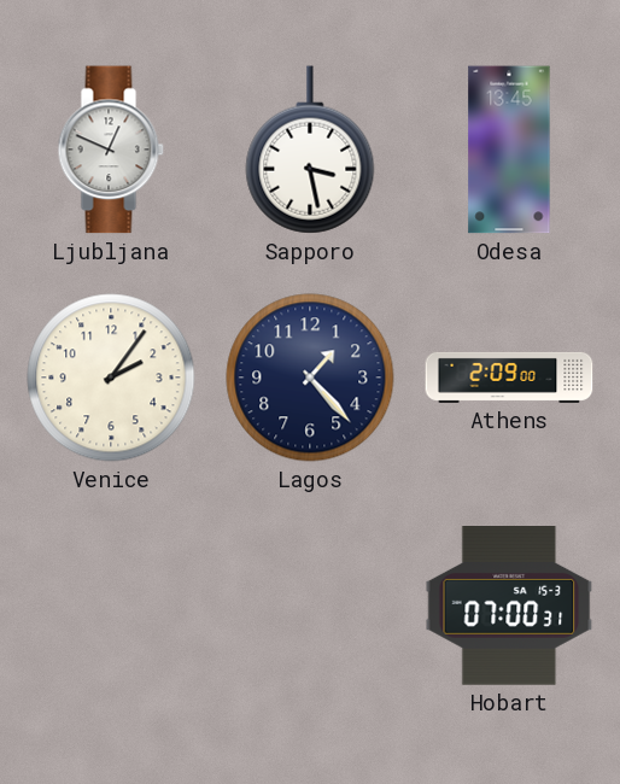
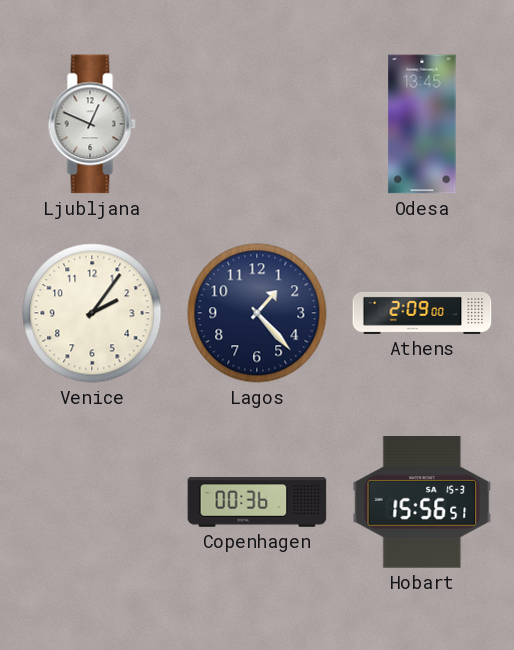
Sapporo: 3:28 -> none (310, 150)
Copenhagen: none -> 00:36 (257, 503)
Hobart: 07:00 -> 15:56 (422, 503)
